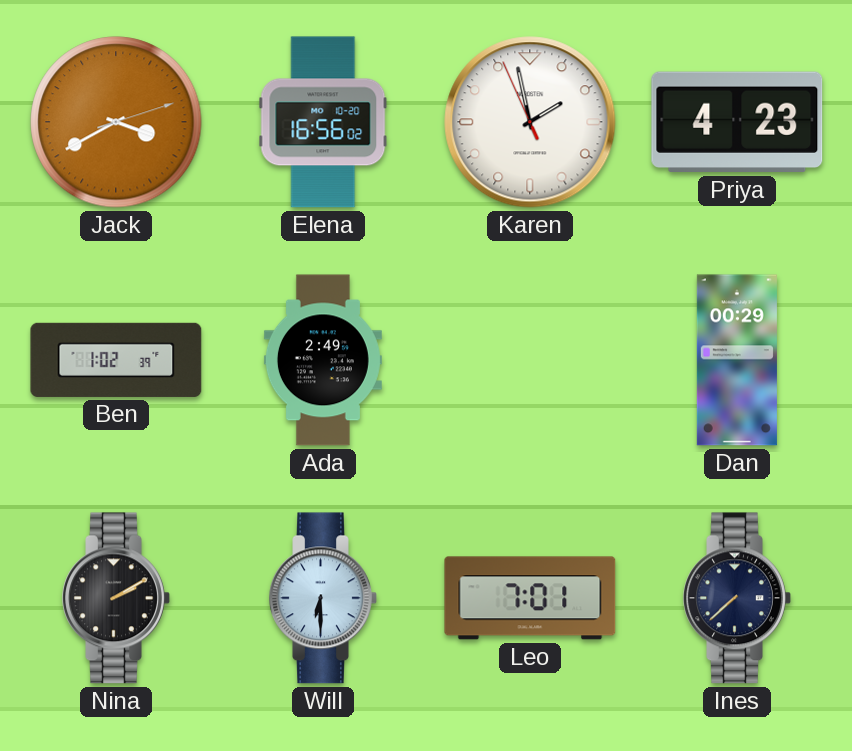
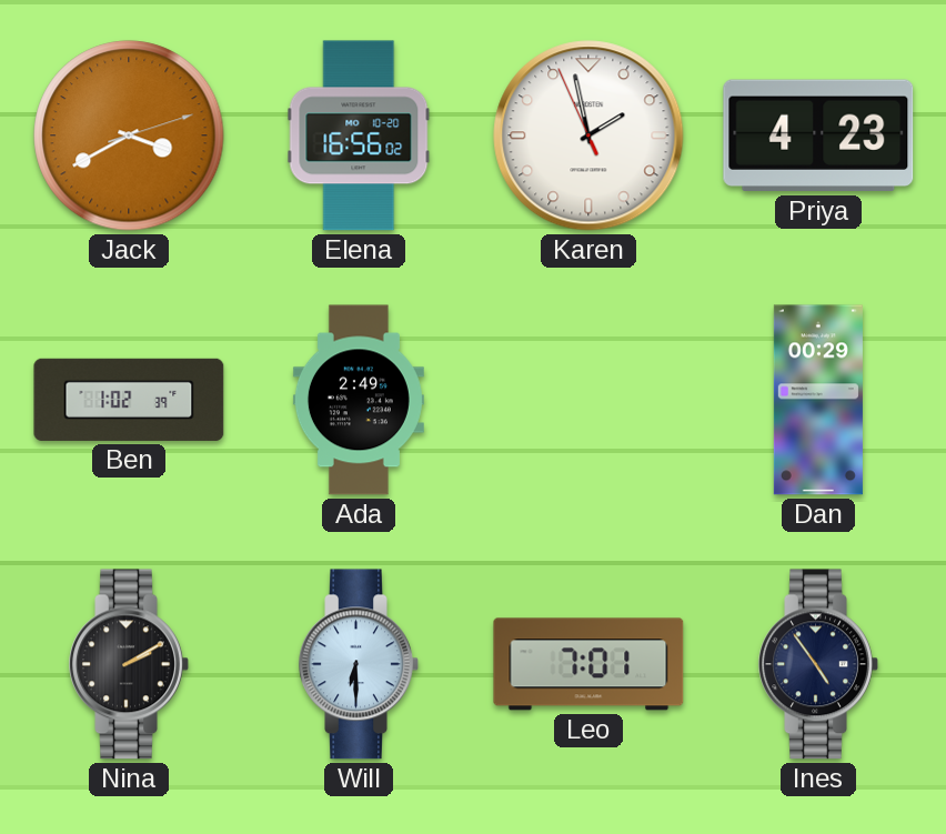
Ines: 7:38 -> 4:54 (818, 664)
